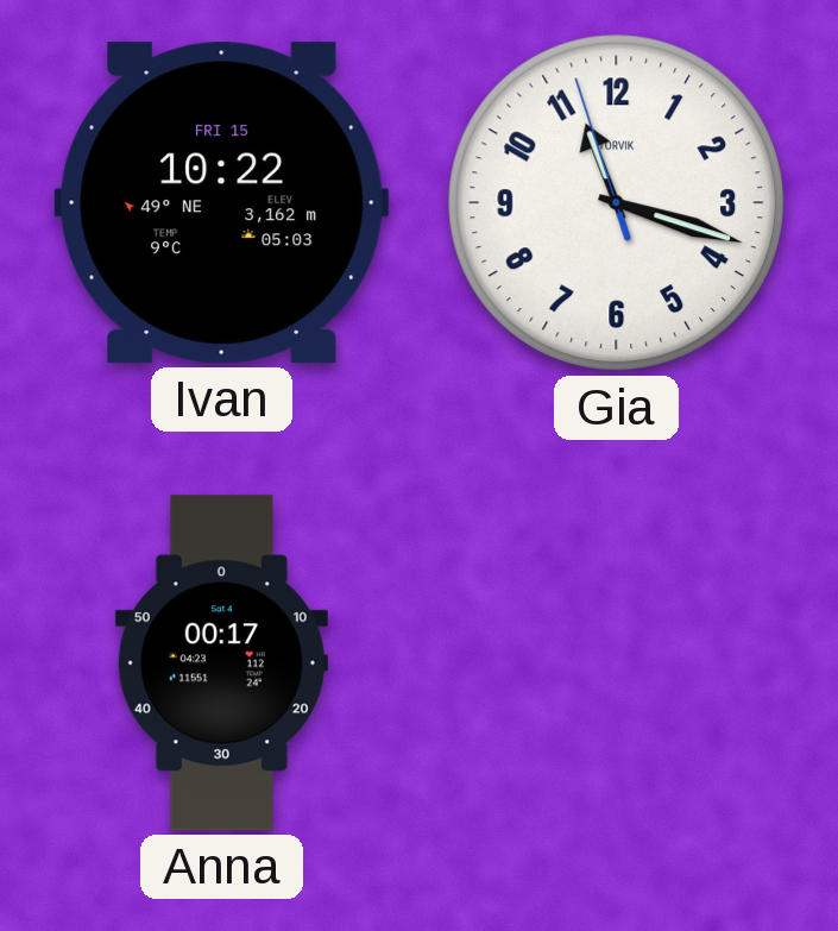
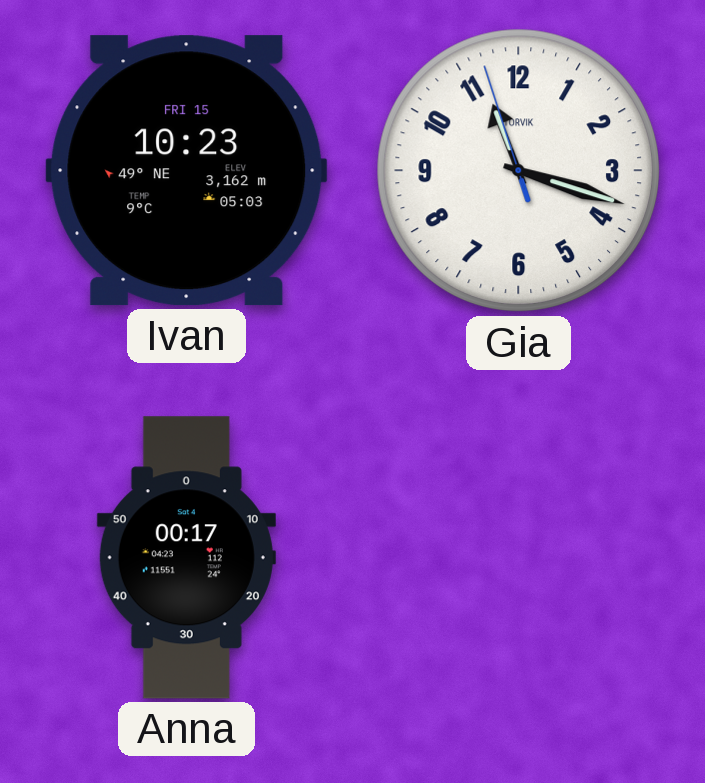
Ivan: 10:22 -> 10:23 (187, 171)
